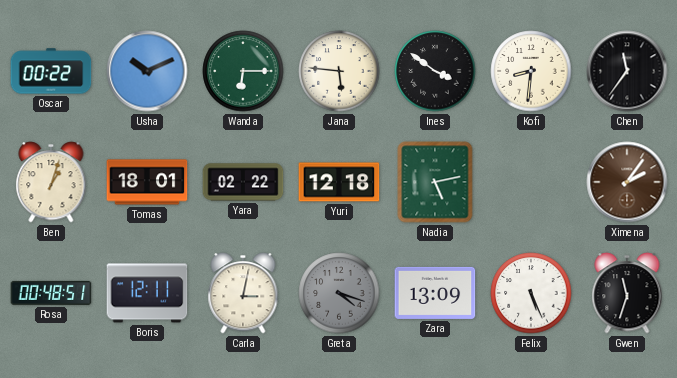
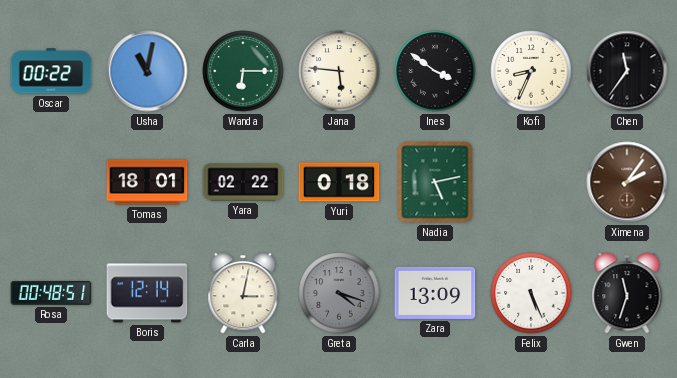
Usha: 10:11 -> 11:02 (147, 71)
Kofi: 8:31 -> 8:34 (531, 71)
Ben: 1:03 -> none (51, 182)
Yuri: 12:18 -> 0:18 (339, 182)
Boris: 12:11 -> 12:14 (147, 293)
